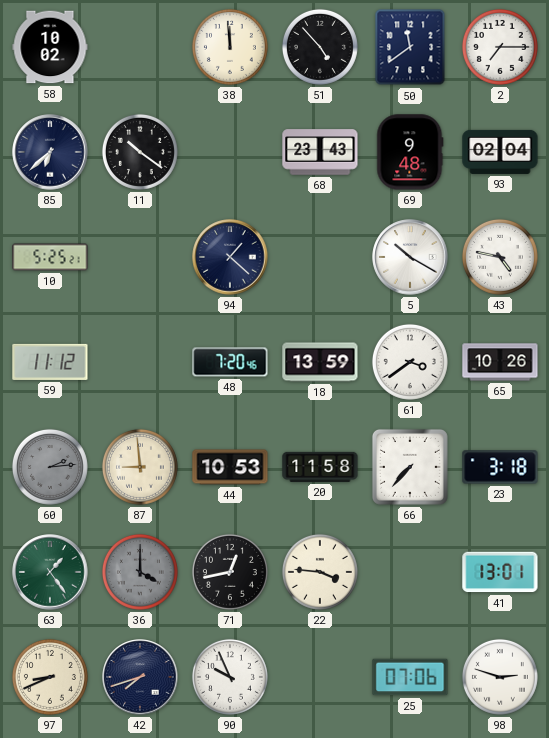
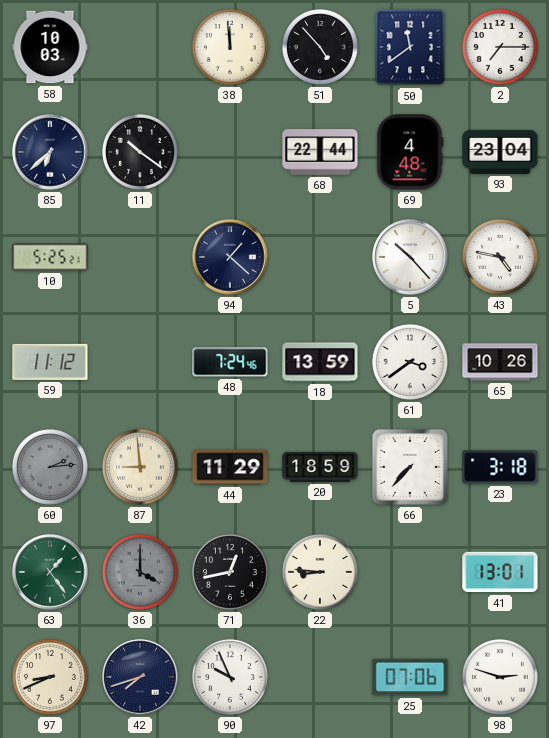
58: 10:02 -> 10:03 (50, 47)
68: 23:43 -> 22:44 (320, 152)
69: 9:48 -> 4:48 (410, 152)
93: 02:04 -> 23:04 (500, 152)
5: 10:20 -> 10:23 (410, 257)
48: 7:20 -> 7:24 (230, 362)
44: 10:53 -> 11:29 (230, 467)
20: 11:58 -> 18:59 (320, 467)
22: 3:46 -> 8:46 (320, 572)
